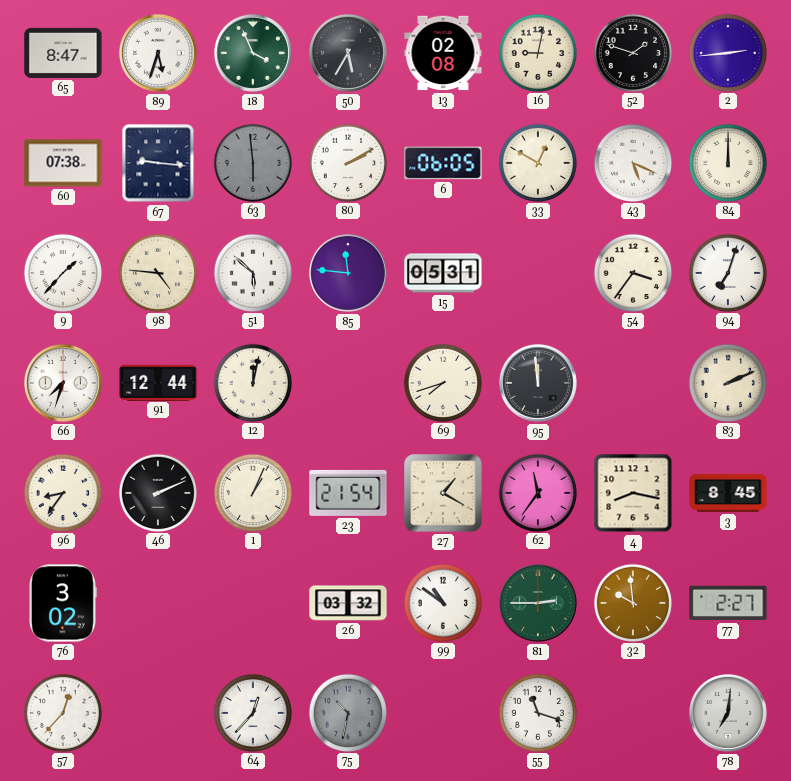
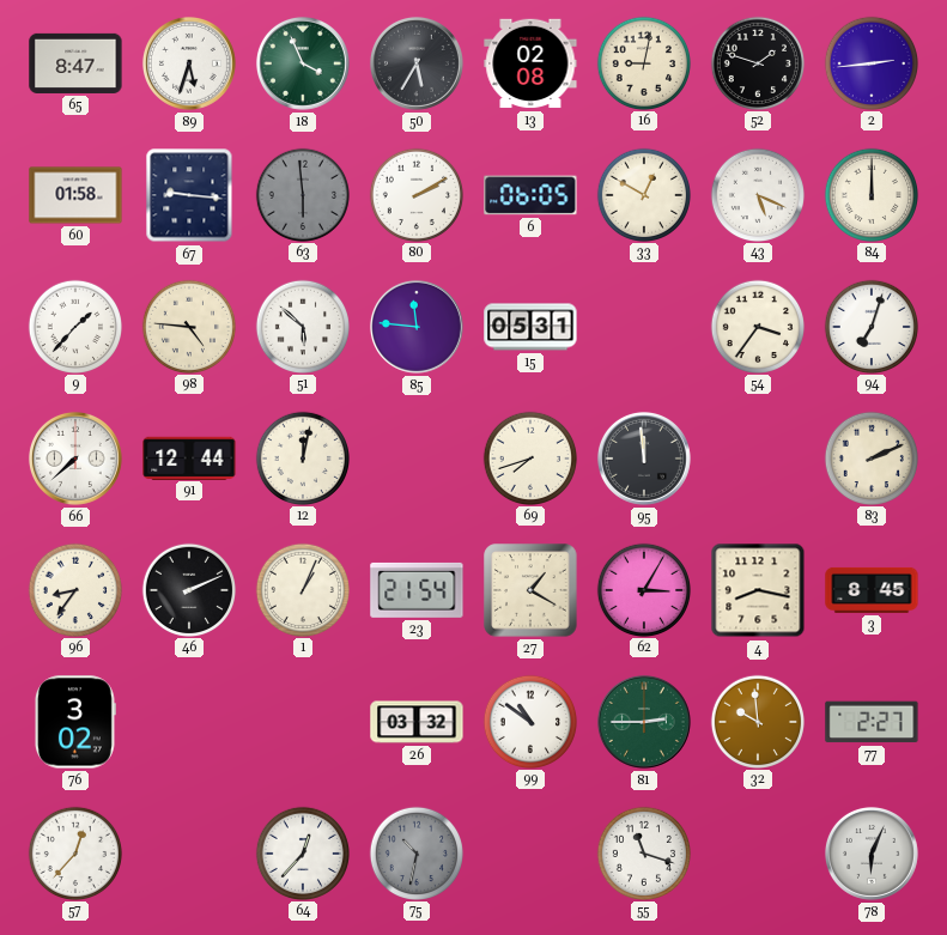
60: 07:38 -> 01:58 (75, 195)
66: 7:33 -> 7:38 (75, 459)
62: 11:36 -> 3:05 (643, 589)
78: 7:01 -> 6:04 (872, 854)
